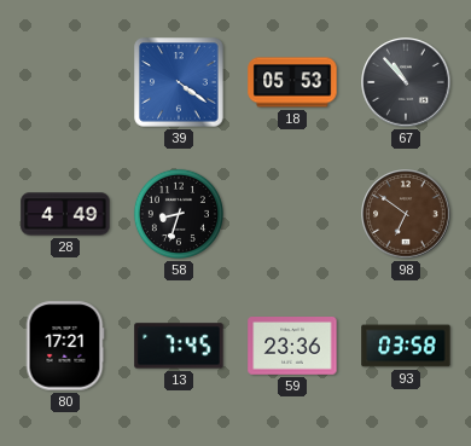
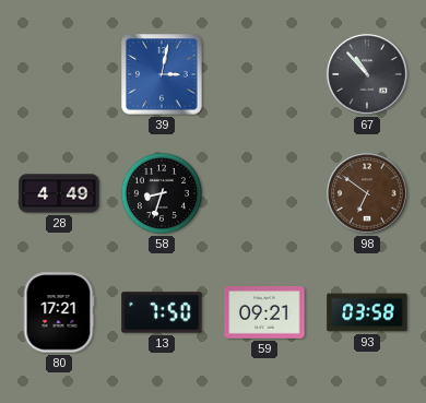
39: 4:21 -> 3:02 (162, 74)
18: 05:53 -> none (292, 82)
13: 7:45 -> 7:50 (162, 312)
59: 23:36 -> 09:21 (264, 313)
